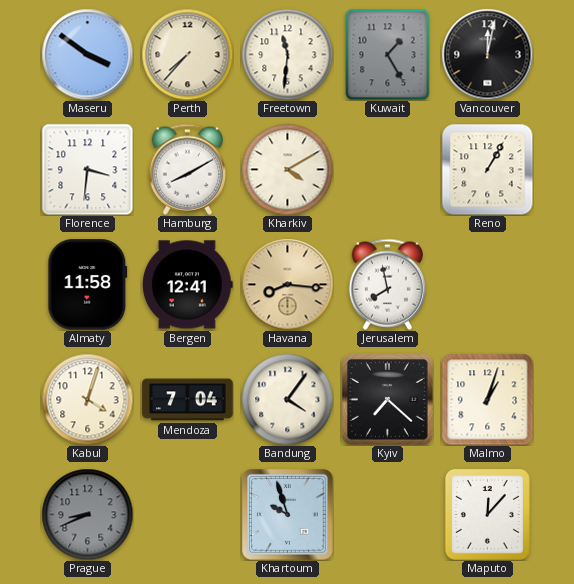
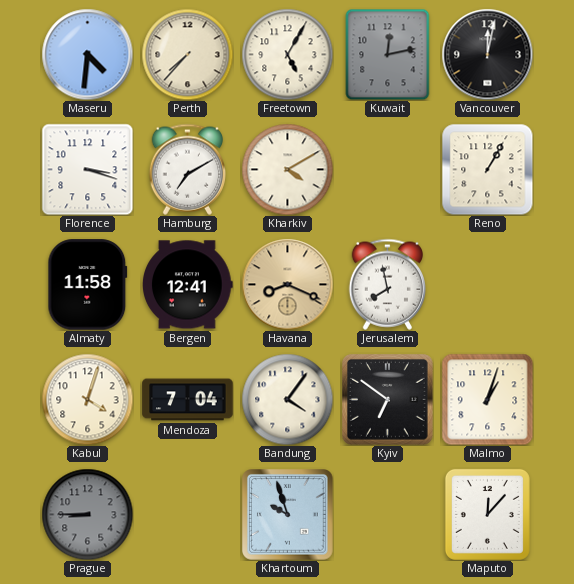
Maseru: 3:51 -> 4:31 (87, 54)
Freetown: 11:31 -> 5:05 (287, 54)
Kuwait: 1:25 -> 12:13 (388, 54)
Florence: 3:31 -> 3:18 (87, 169)
Hamburg: 8:10 -> 7:10 (187, 169)
Havana: 8:16 -> 8:19 (287, 284)
Kyiv: 7:22 -> 6:51 (388, 400)
Prague: 8:41 -> 8:45 (87, 514)
